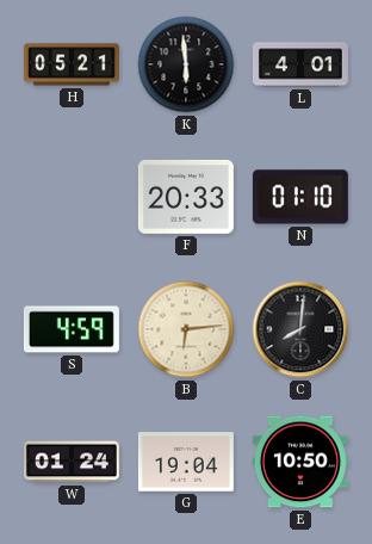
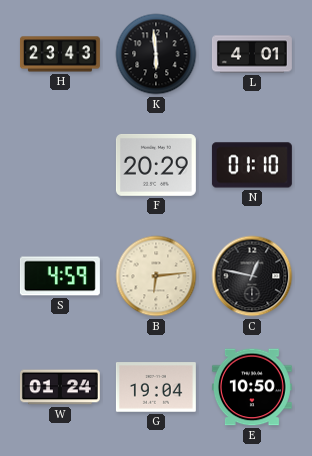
H: 05:21 -> 23:43 (60, 54)
F: 20:33 -> 20:29 (156, 165)
C: 8:01 -> 12:47 (252, 276)
